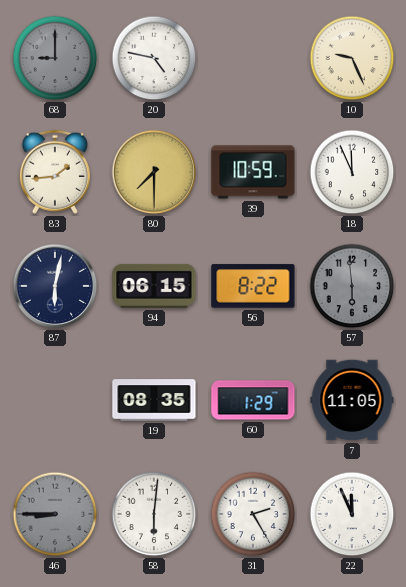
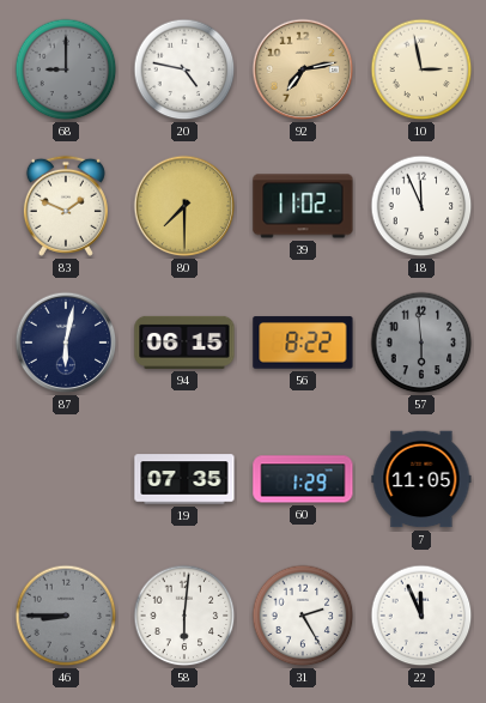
92: none -> 7:13 (303, 69)
10: 9:26 -> 2:58 (421, 69)
83: 1:44 -> 1:49 (66, 206)
39: 10:59 -> 11:02 (303, 206)
19: 08:35 -> 07:35 (184, 479)
